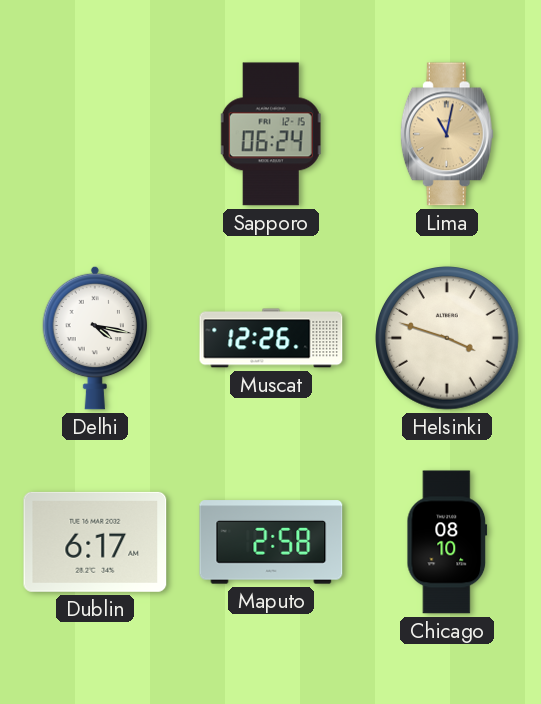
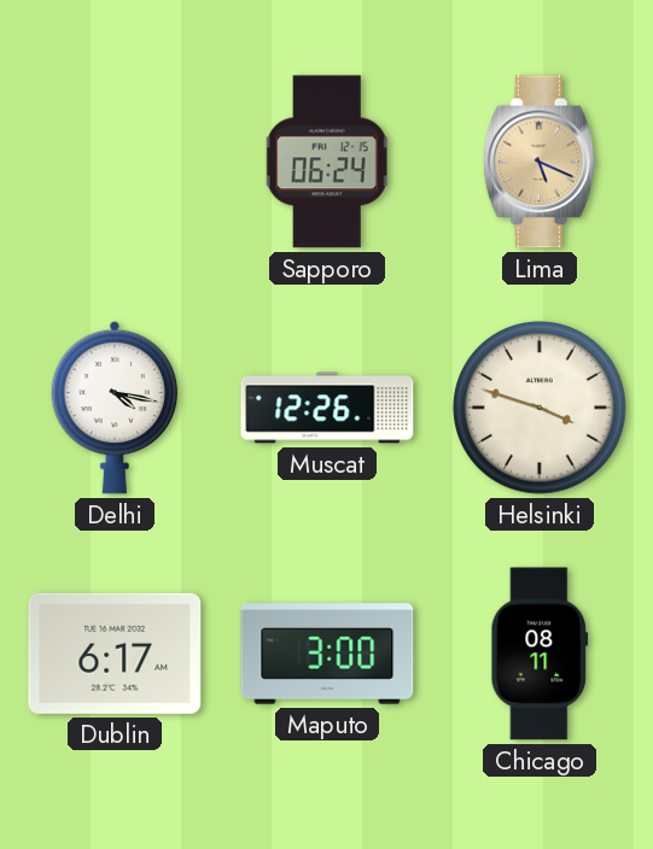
Lima: 11:02 -> 5:19 (540, 162)
Maputo: 2:58 -> 3:00 (327, 654)
Chicago: 08:10 -> 08:11 (540, 654)
